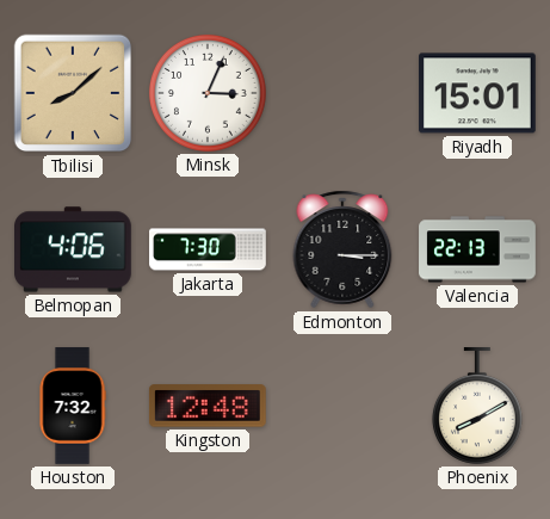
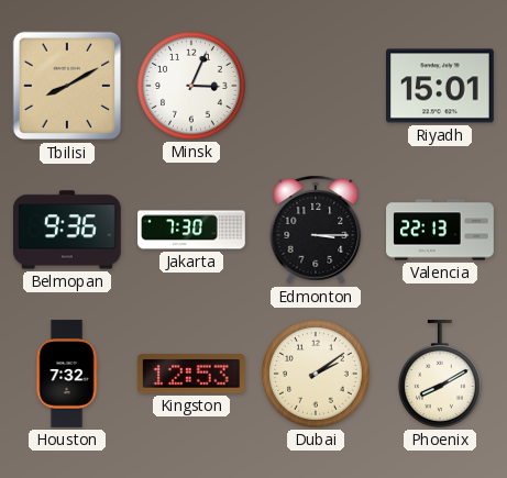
Tbilisi: 8:08 -> 8:10 (67, 86)
Belmopan: 4:06 -> 9:36 (68, 230)
Kingston: 12:48 -> 12:53 (191, 374)
Dubai: none -> 2:09 (316, 374)
